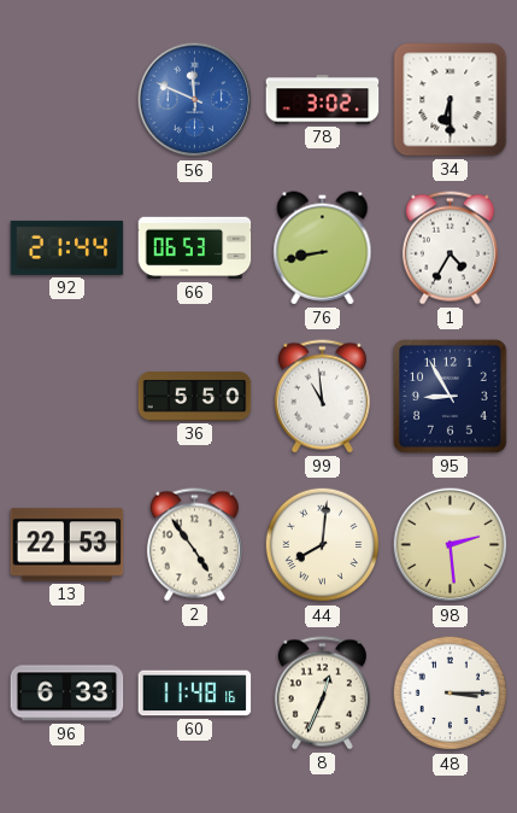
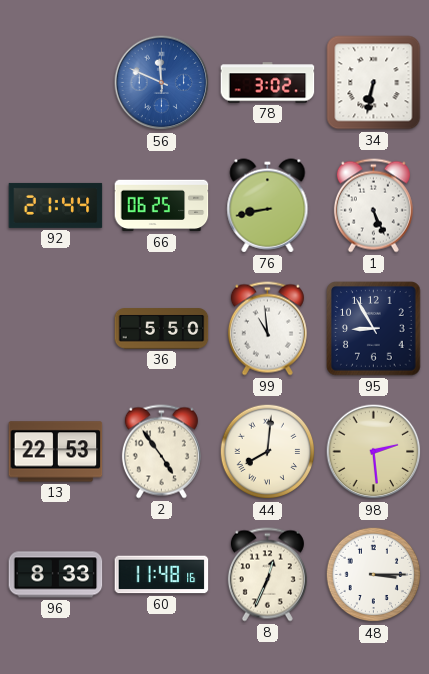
34: 6:30 -> 6:32 (374, 83)
66: 06:53 -> 06:25 (162, 206)
1: 4:35 -> 5:26 (373, 206)
96: 6:33 -> 8:33 (56, 575)
